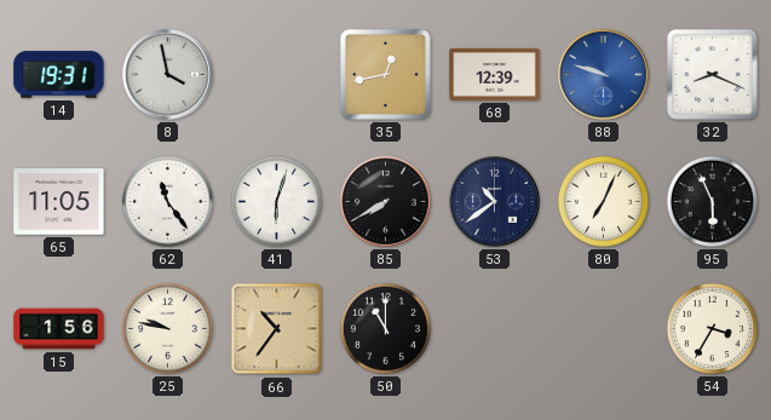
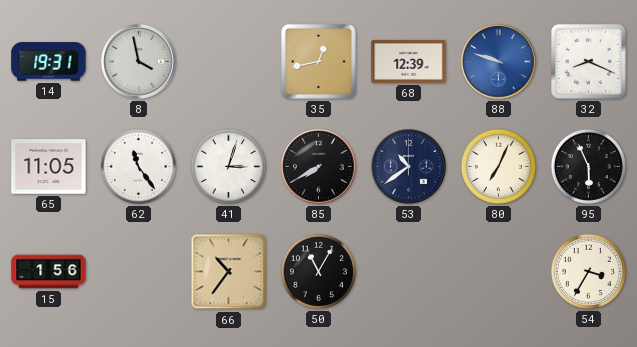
41: 6:03 -> 3:03 (228, 166)
25: 9:47 -> none (167, 328)
50: 11:00 -> 11:05 (318, 271)
